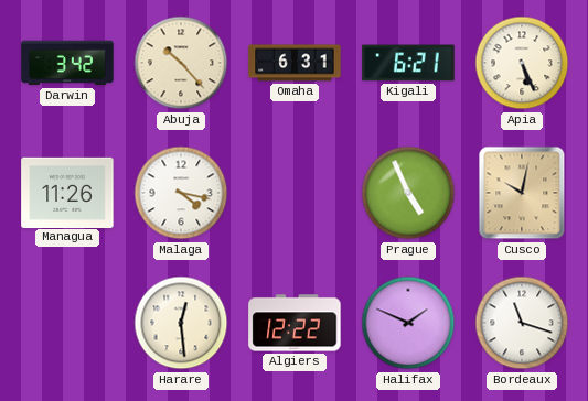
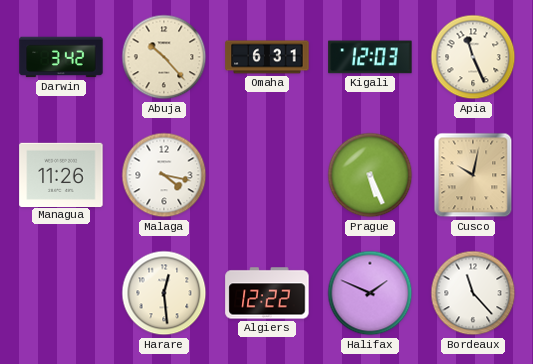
Kigali: 6:21 -> 12:03 (370, 57)
Apia: 5:26 -> 11:26 (473, 57)
Prague: 4:56 -> 5:26 (370, 175)
Bordeaux: 11:18 -> 11:23 (473, 293)
